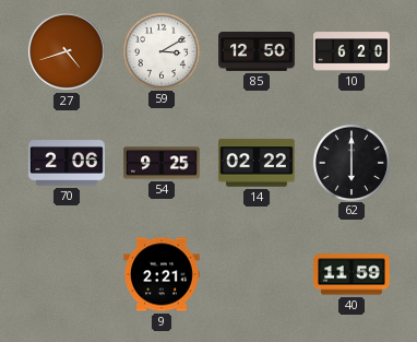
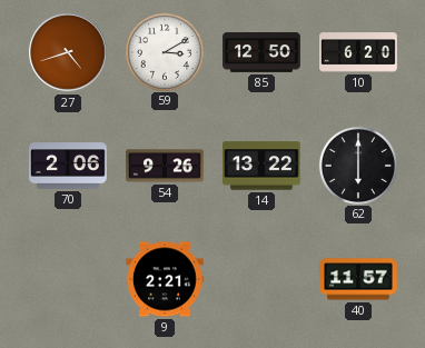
54: 9:25 -> 9:26 (165, 166)
14: 02:22 -> 13:22 (261, 166)
40: 11:59 -> 11:57 (358, 279)
